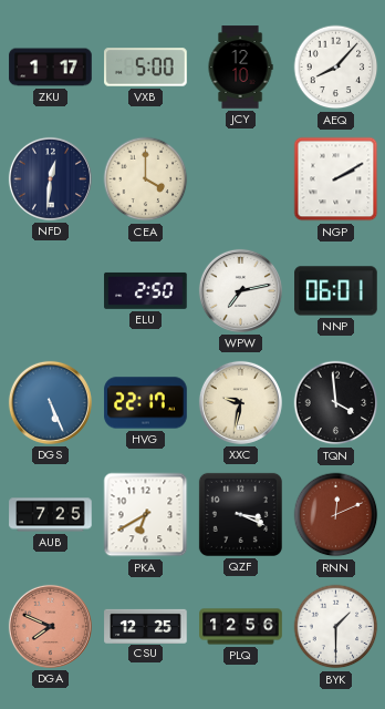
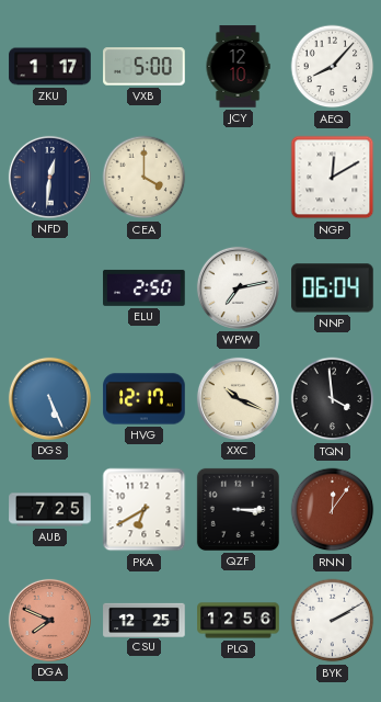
NGP: 2:10 -> 12:10 (333, 178)
NNP: 06:01 -> 06:04 (333, 288)
HVG: 22:17 -> 12:17 (145, 399)
XXC: 9:32 -> 10:19 (238, 398)
QZF: 3:19 -> 3:15 (238, 509)
RNN: 12:11 -> 12:06 (333, 510)
BYK: 1:30 -> 2:10 (333, 621)
